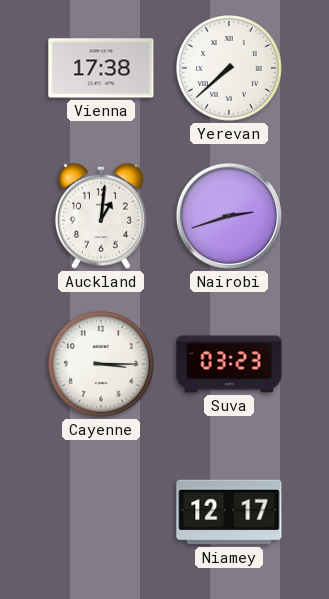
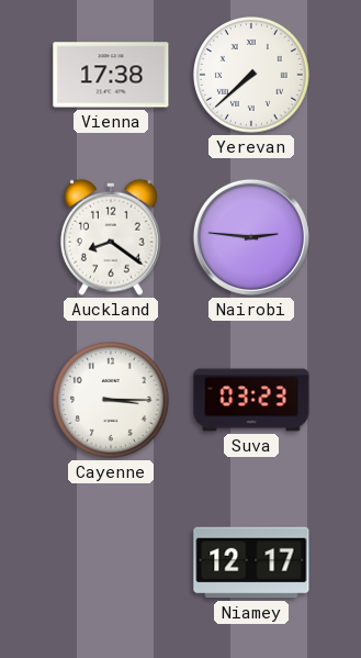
Auckland: 1:01 -> 8:21 (111, 237)
Nairobi: 2:42 -> 2:46 (251, 237)
